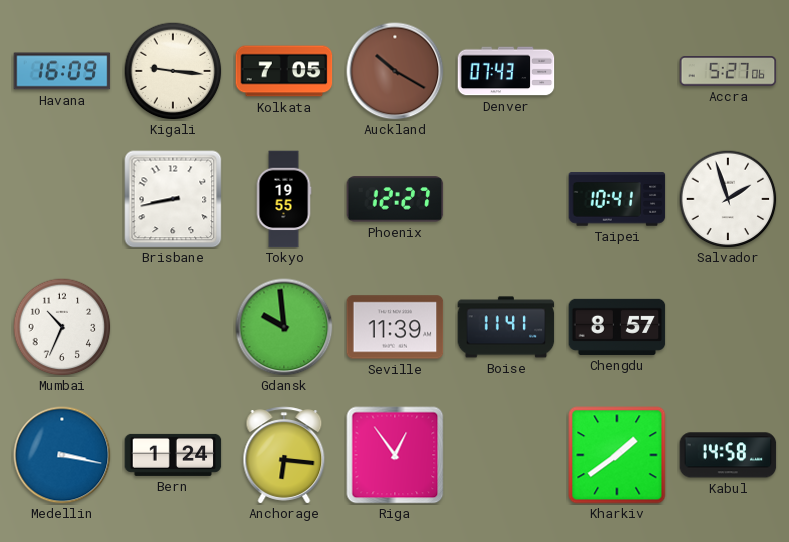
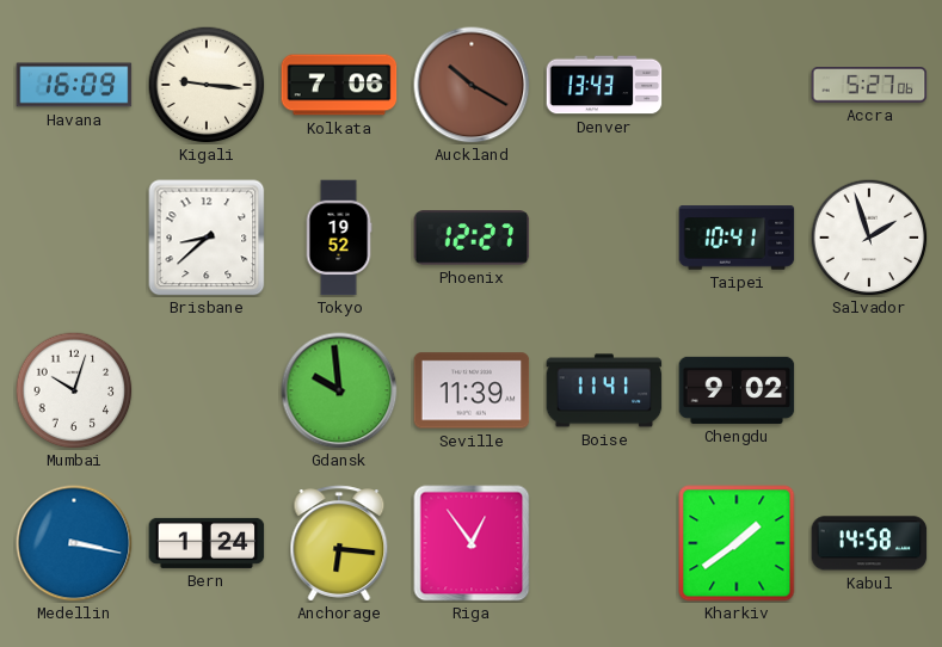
Kolkata: 7:05 -> 7:06 (339, 85)
Denver: 07:43 -> 13:43 (604, 85)
Brisbane: 8:43 -> 8:38 (207, 238)
Tokyo: 19:55 -> 19:52 (339, 238)
Mumbai: 10:34 -> 10:03 (74, 390)
Chengdu: 8:57 -> 9:02 (737, 390)
